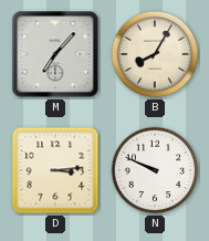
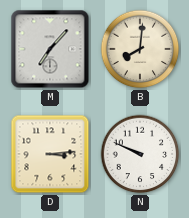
B: 8:05 -> 8:01 (140, 49)
